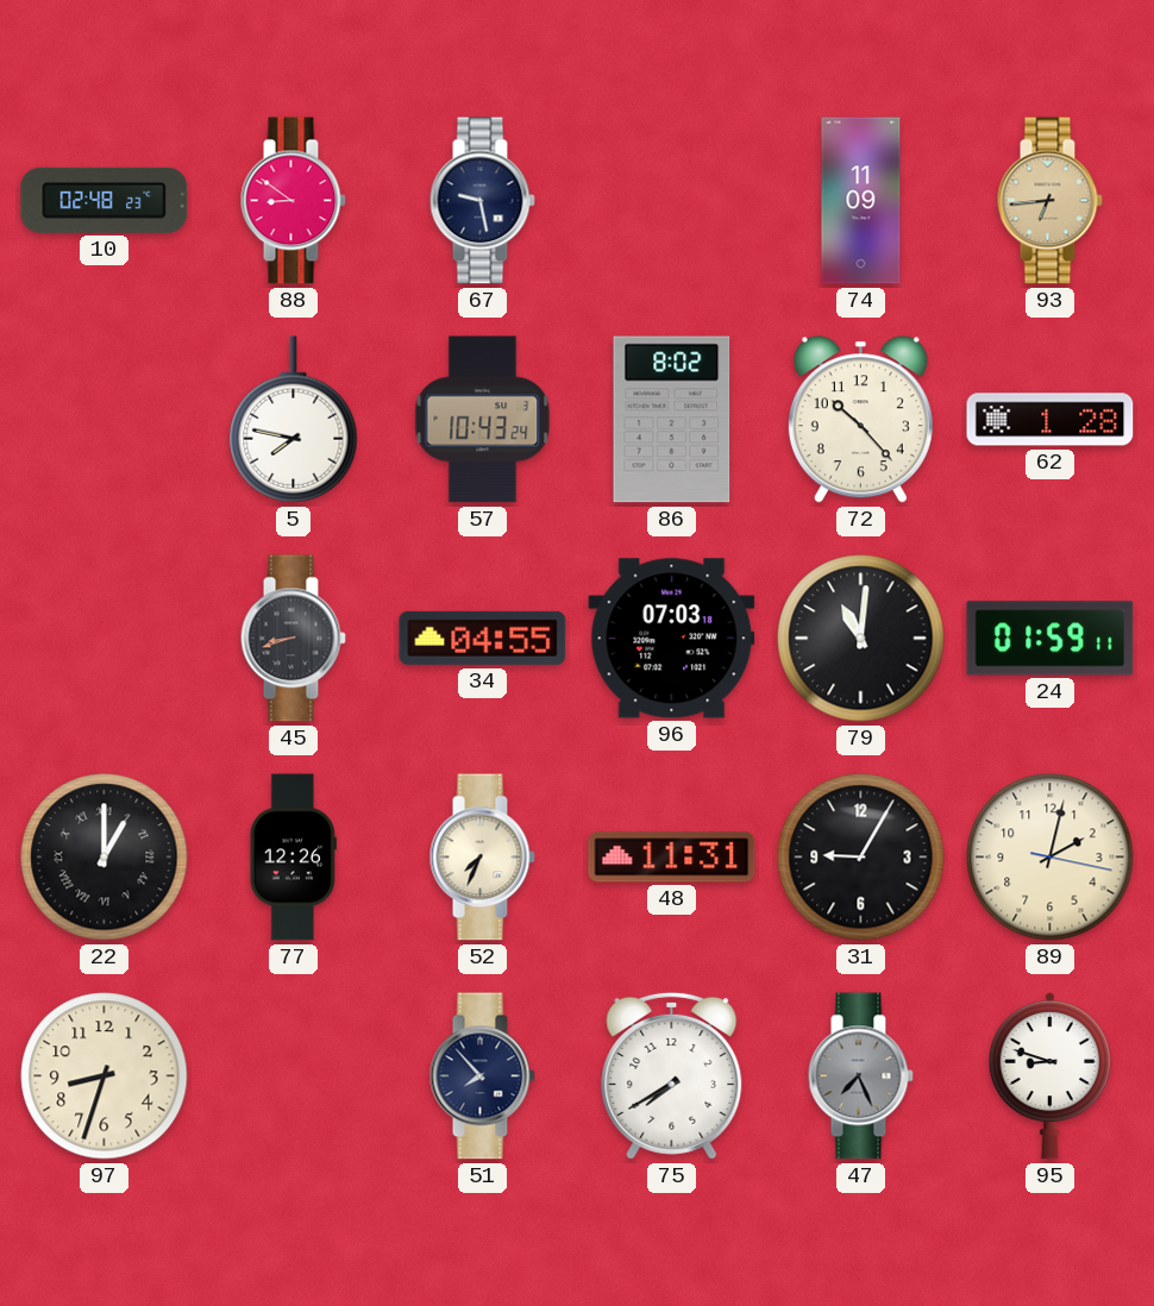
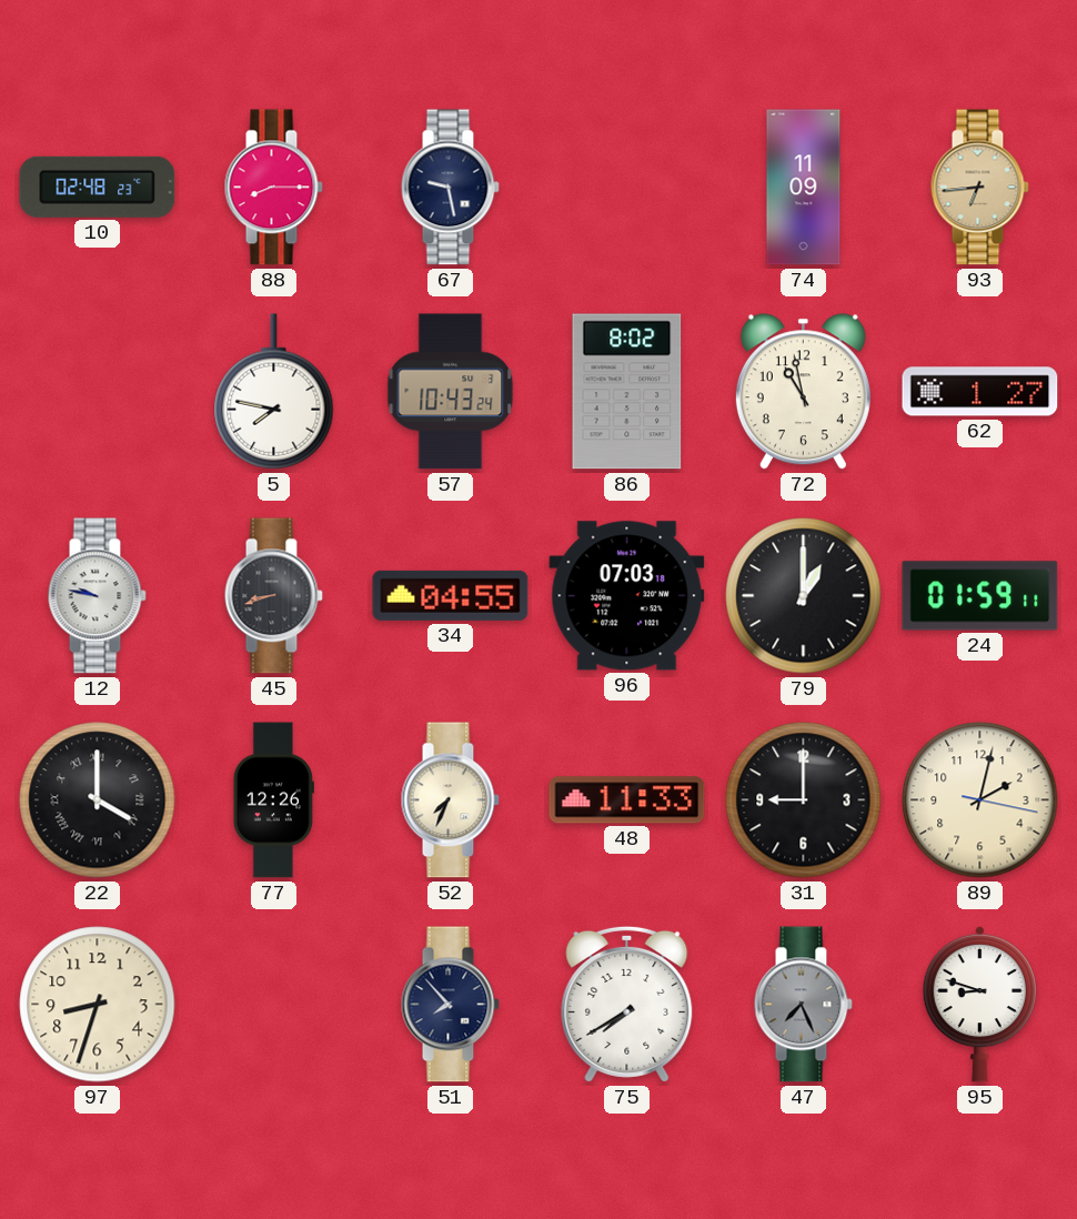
88: 8:51 -> 8:15 (273, 188)
72: 10:23 -> 10:58 (803, 392)
62: 1:28 -> 1:27 (980, 392)
12: none -> 9:47 (97, 596)
79: 11:01 -> 1:00 (804, 596)
22: 1:00 -> 4:00 (98, 800)
48: 11:31 -> 11:33 (627, 800)
31: 9:05 -> 9:00 (804, 800)
